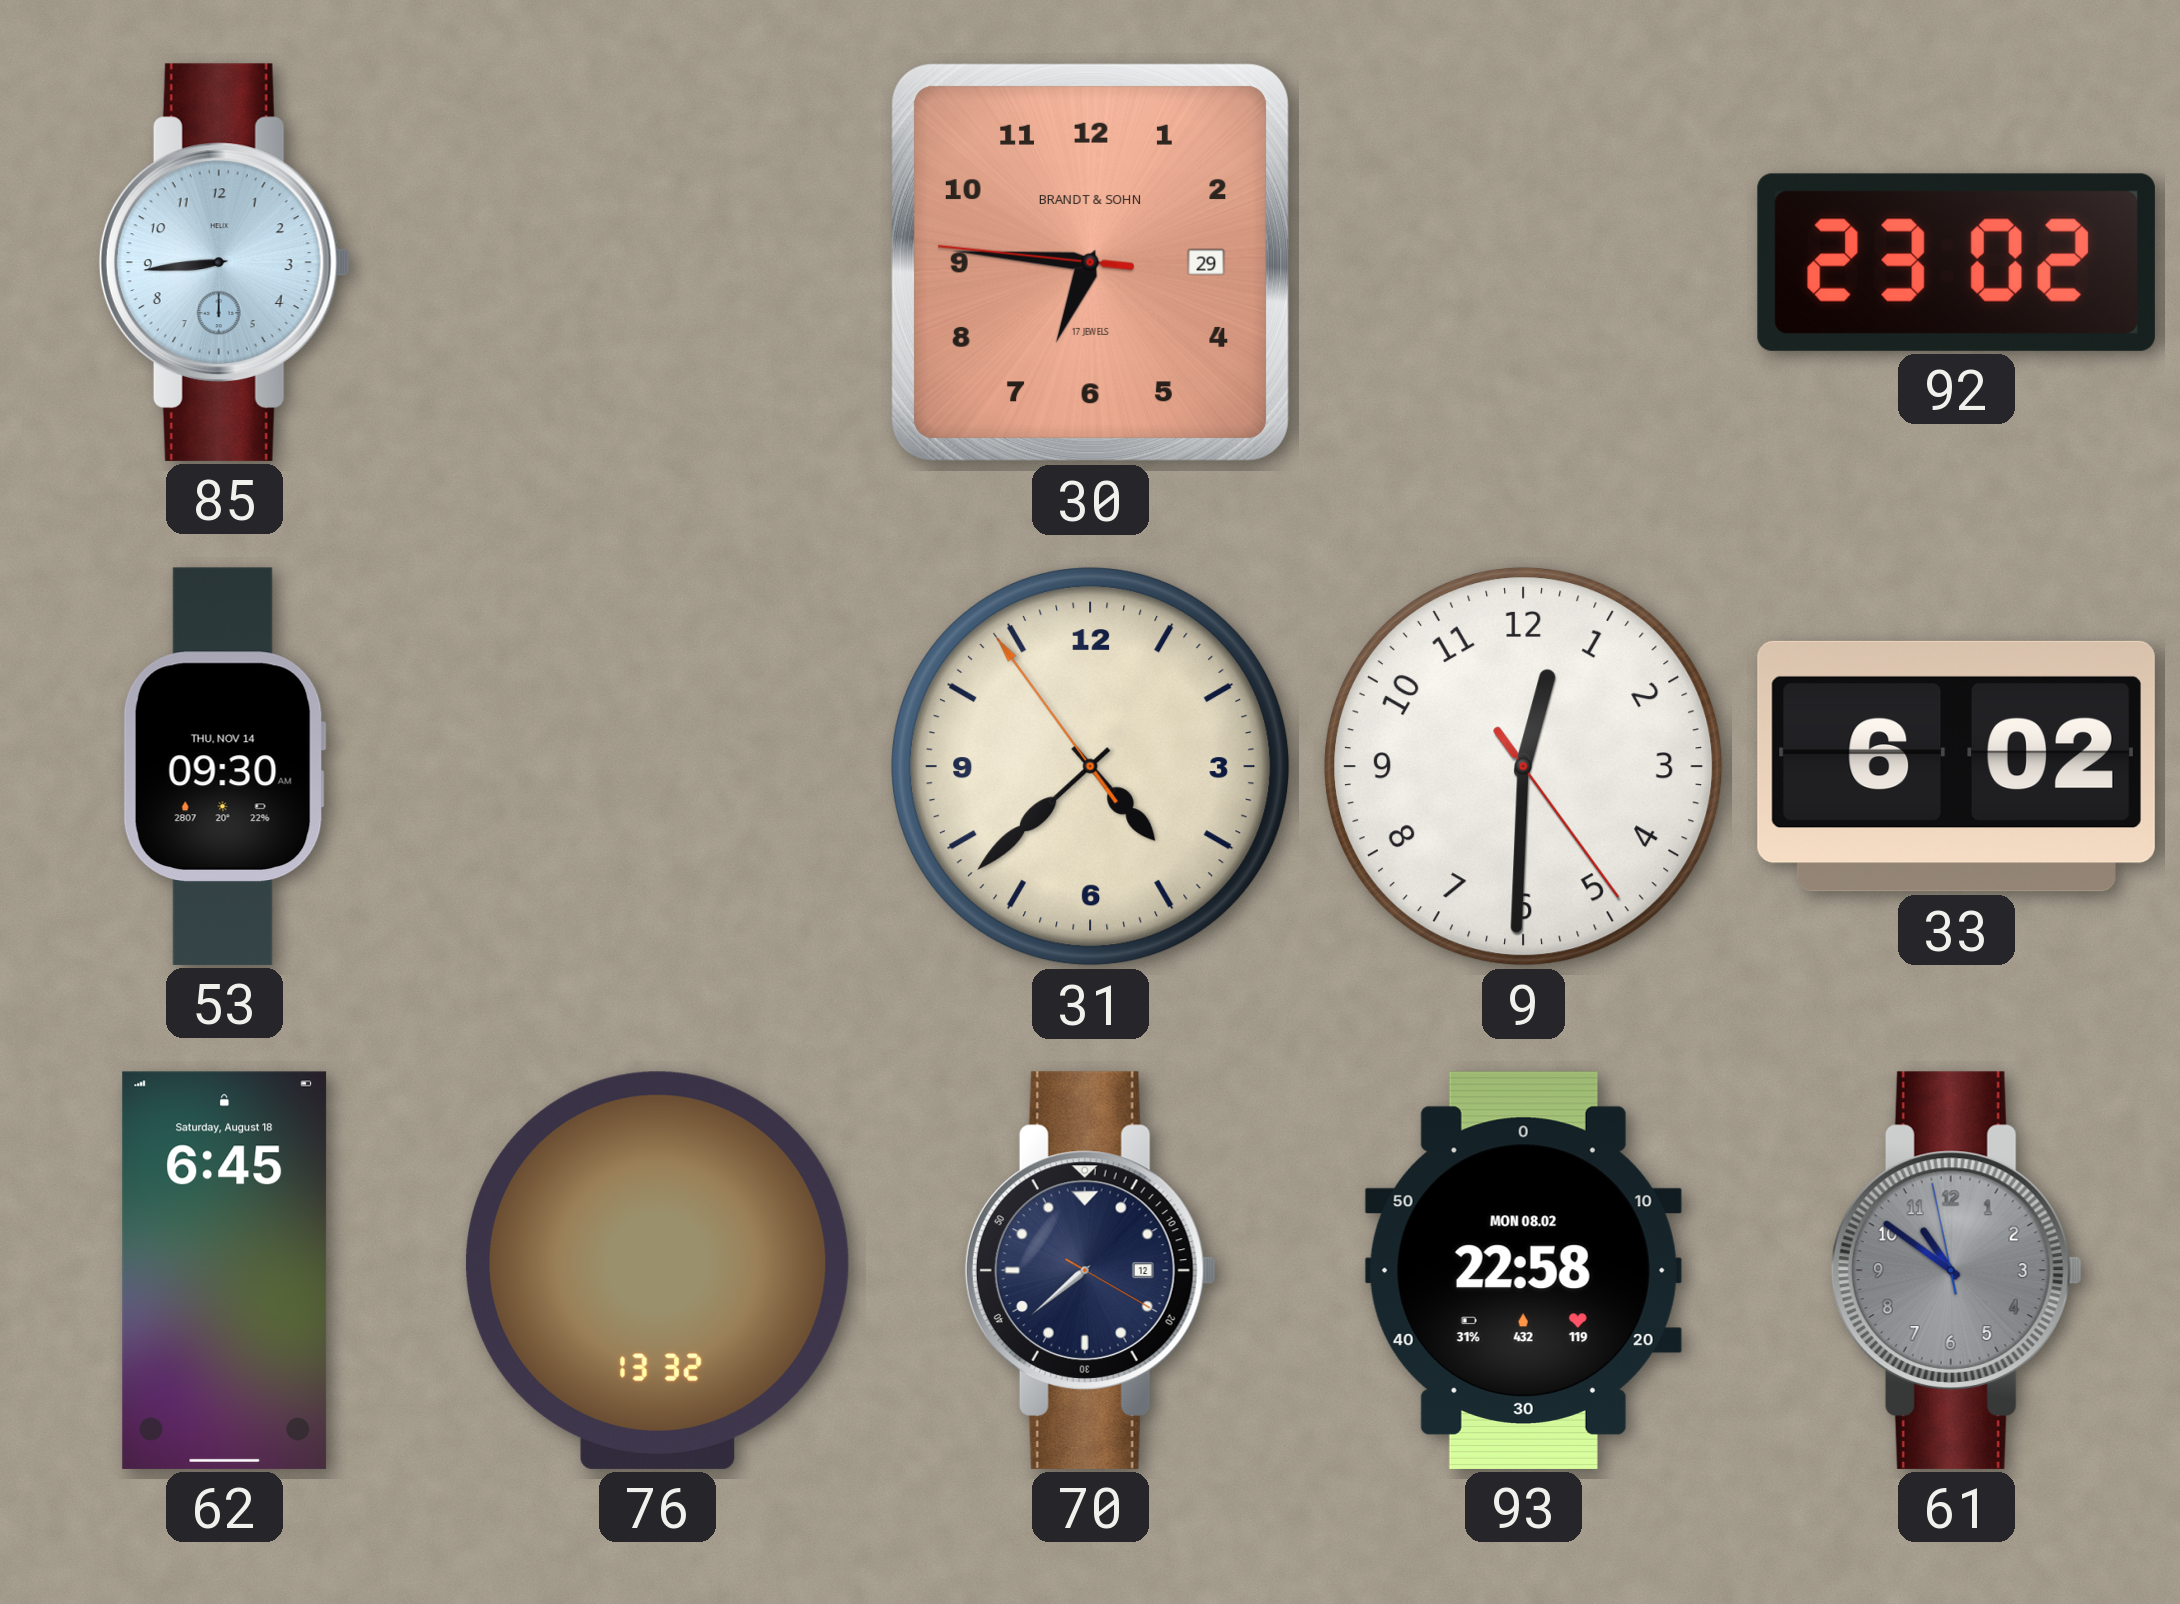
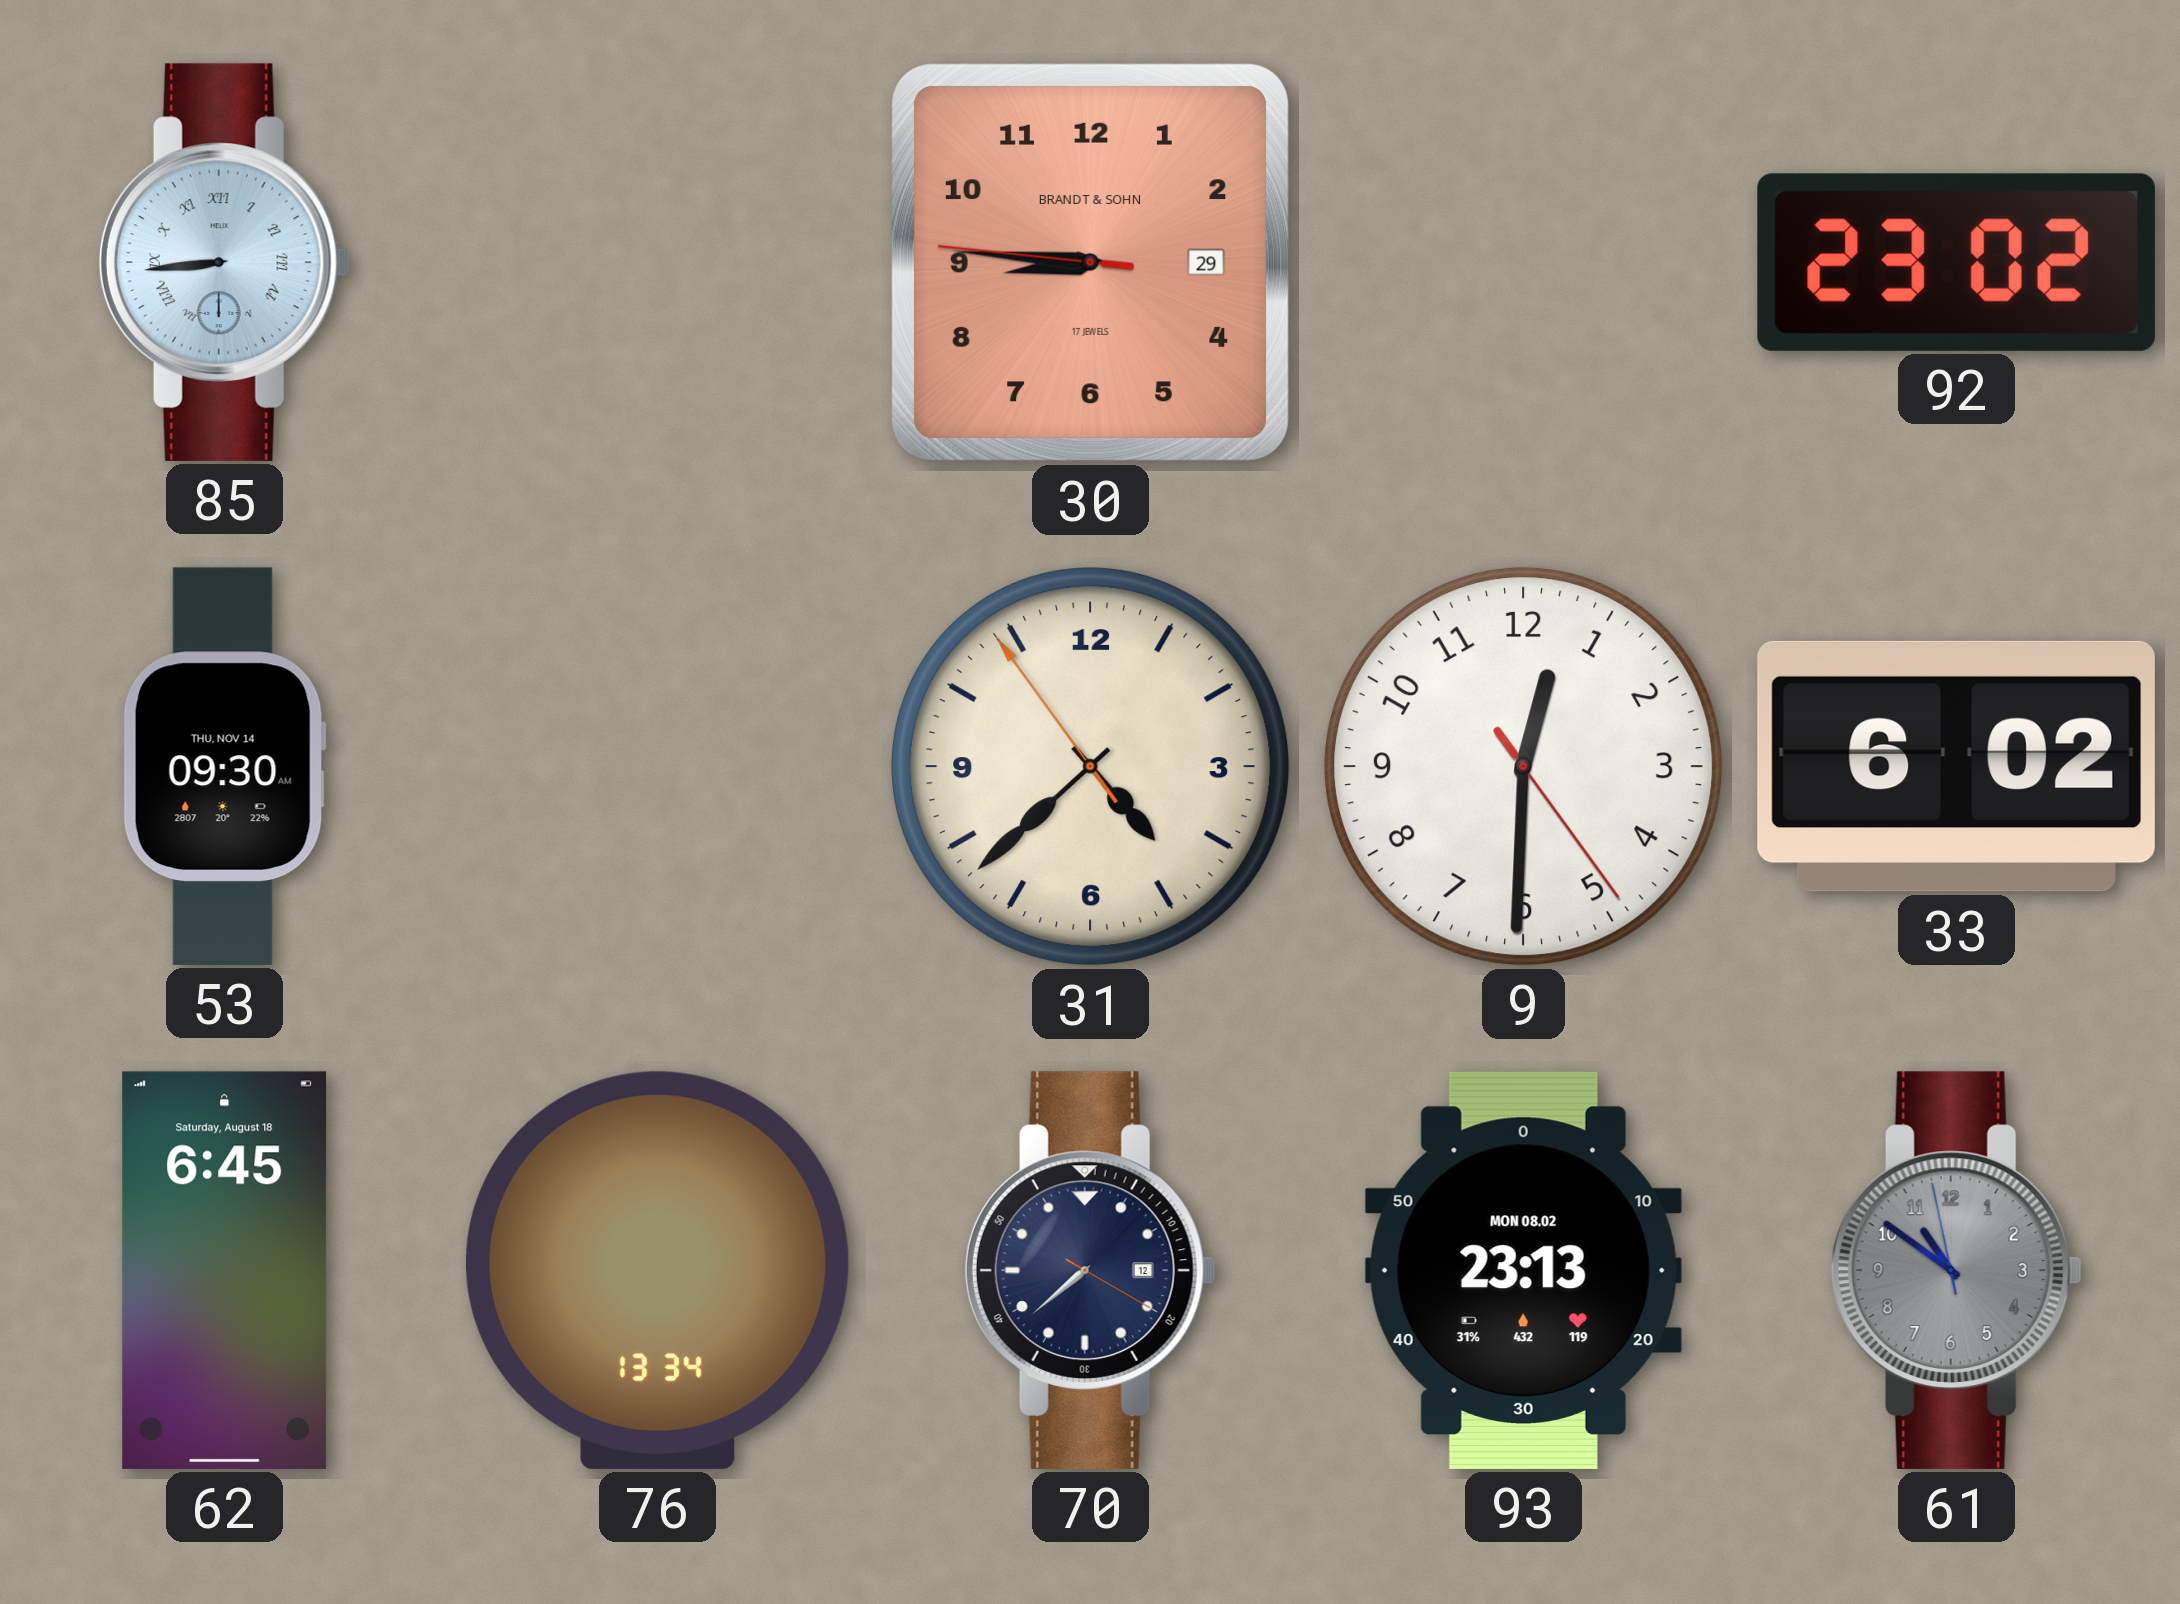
85 numerals: Arabic -> Roman (224, 262)
30: 6:45 -> 8:45 (1090, 262)
76: 13:32 -> 13:34 (657, 1270)
93: 22:58 -> 23:13 (1523, 1270)
